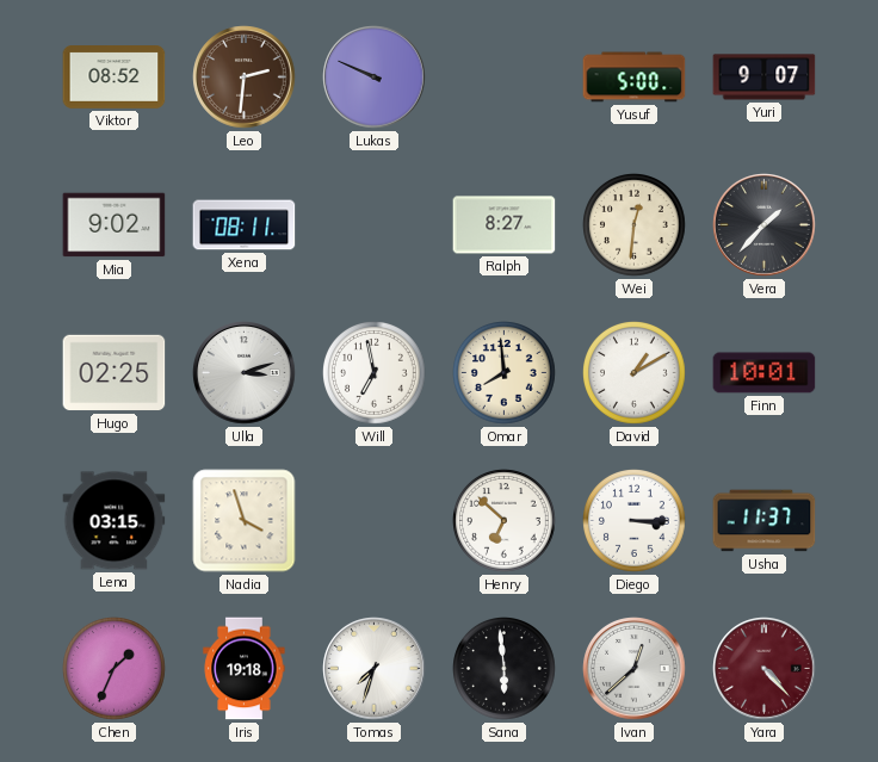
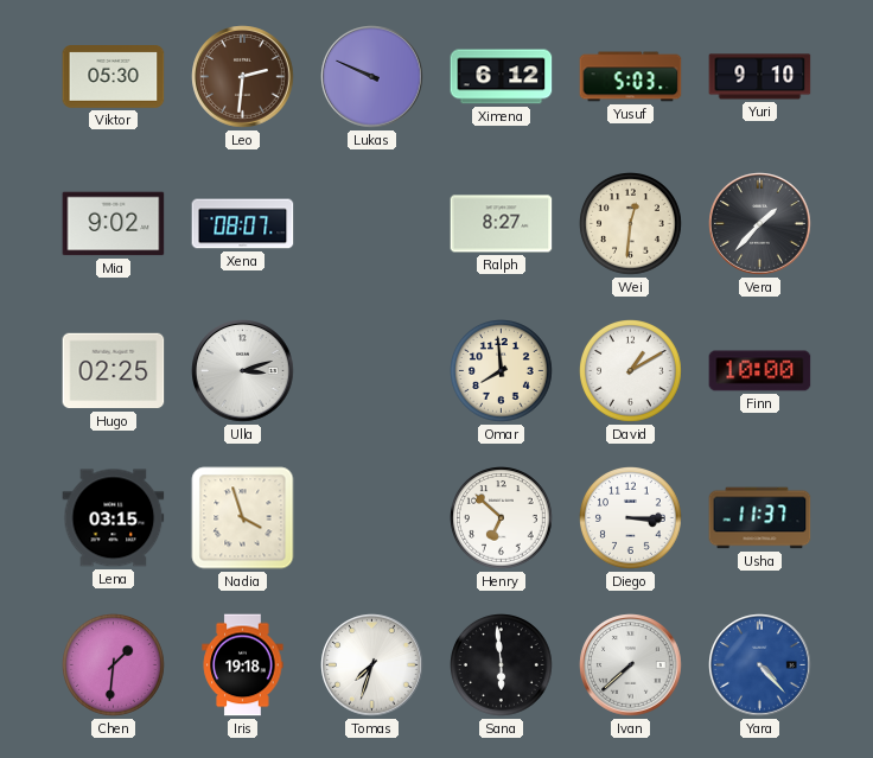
Viktor: 08:52 -> 05:30 (114, 77)
Ximena: none -> 6:12 (502, 77)
Yusuf: 5:00 -> 5:03 (631, 77)
Yuri: 9:07 -> 9:10 (760, 77)
Xena: 08:11 -> 08:07 (243, 224)
Will: 6:58 -> none (375, 373)
Finn: 10:01 -> 10:00 (760, 371)
Chen: 1:34 -> 1:31 (114, 665)
Ivan: 12:38 -> 7:38 (631, 665)
Yara dial: burgundy -> blue (760, 665)
